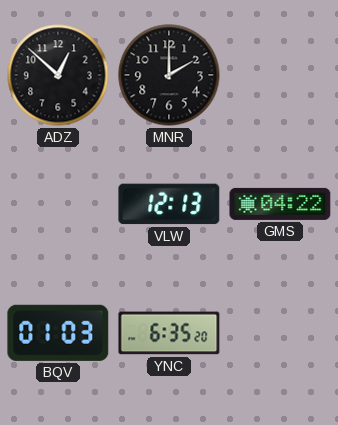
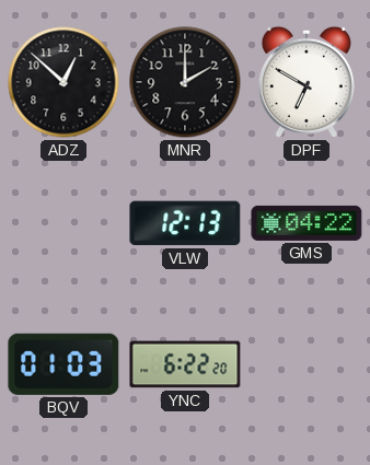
DPF: none -> 6:50 (307, 82)
YNC: 6:35 -> 6:22 (185, 364)
